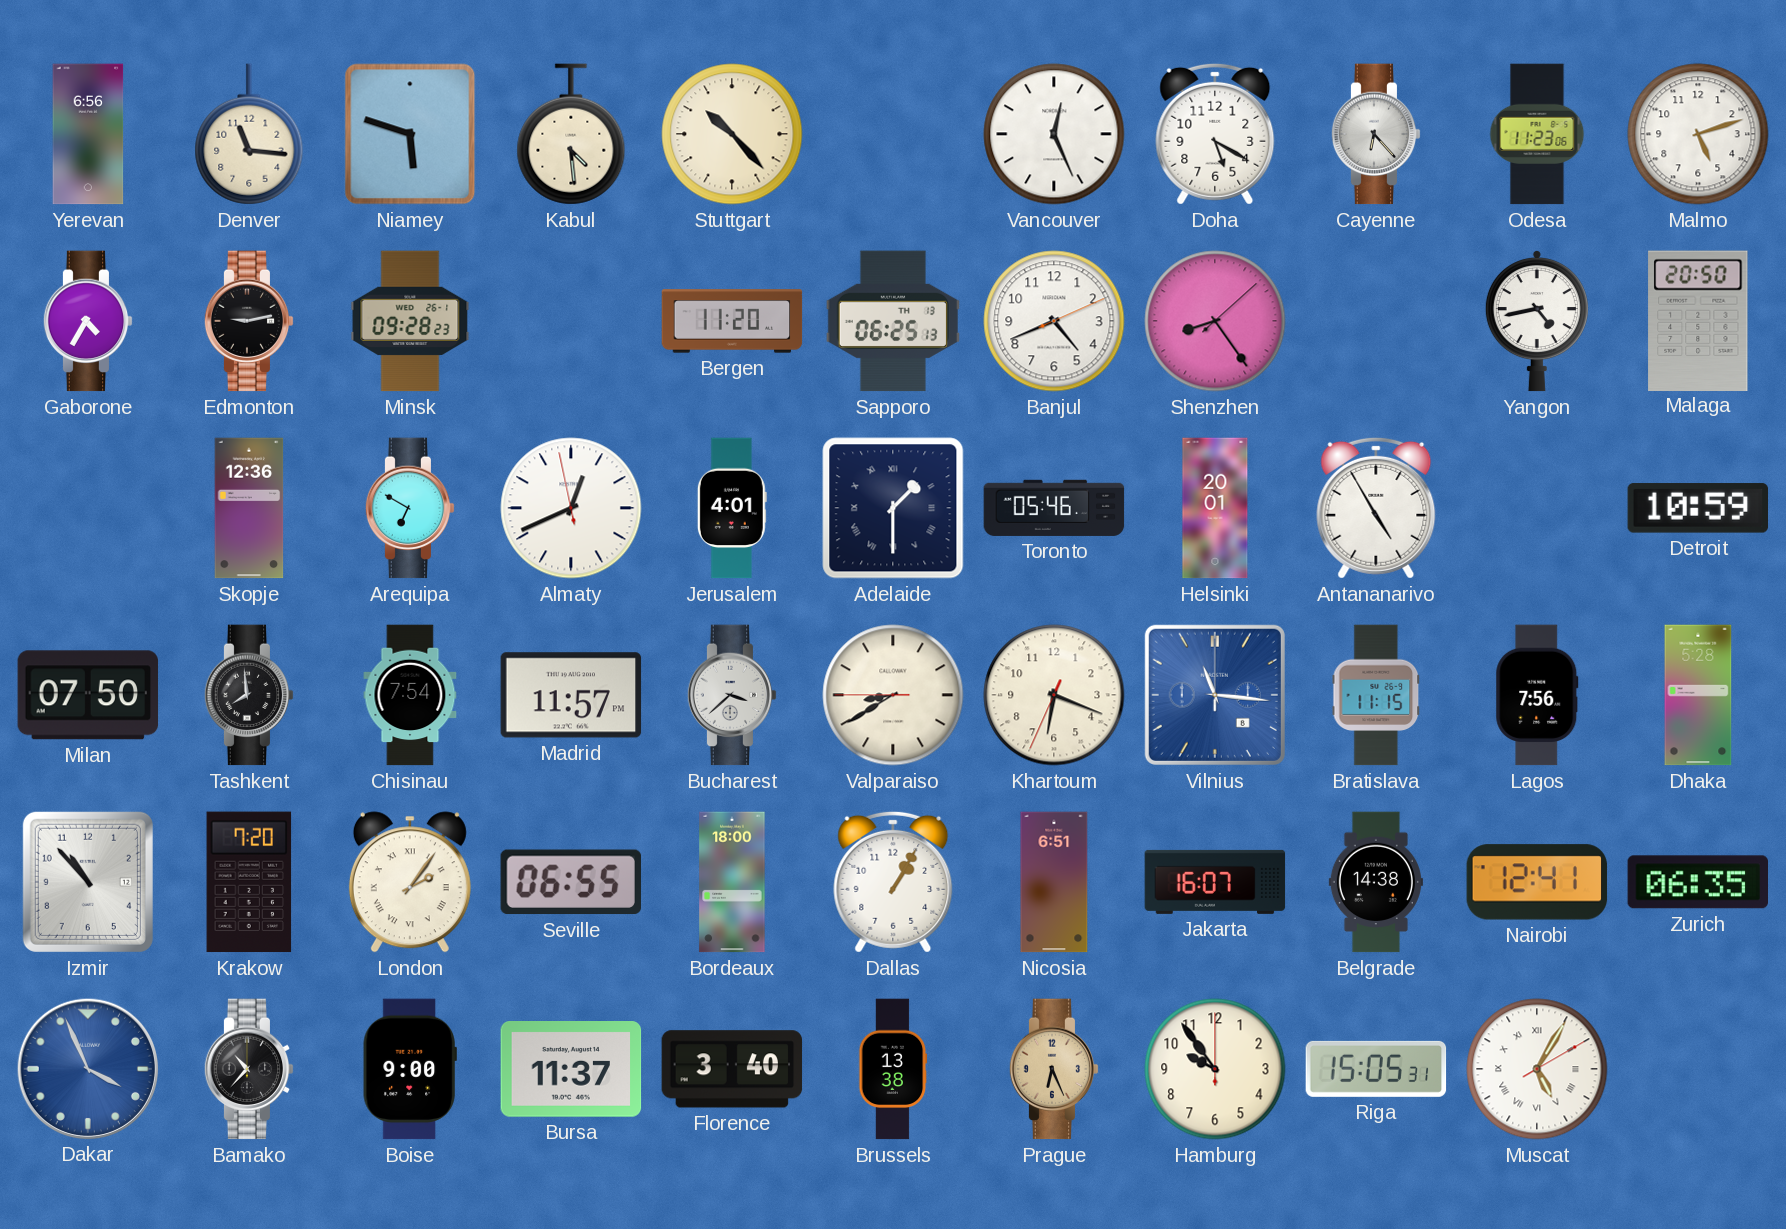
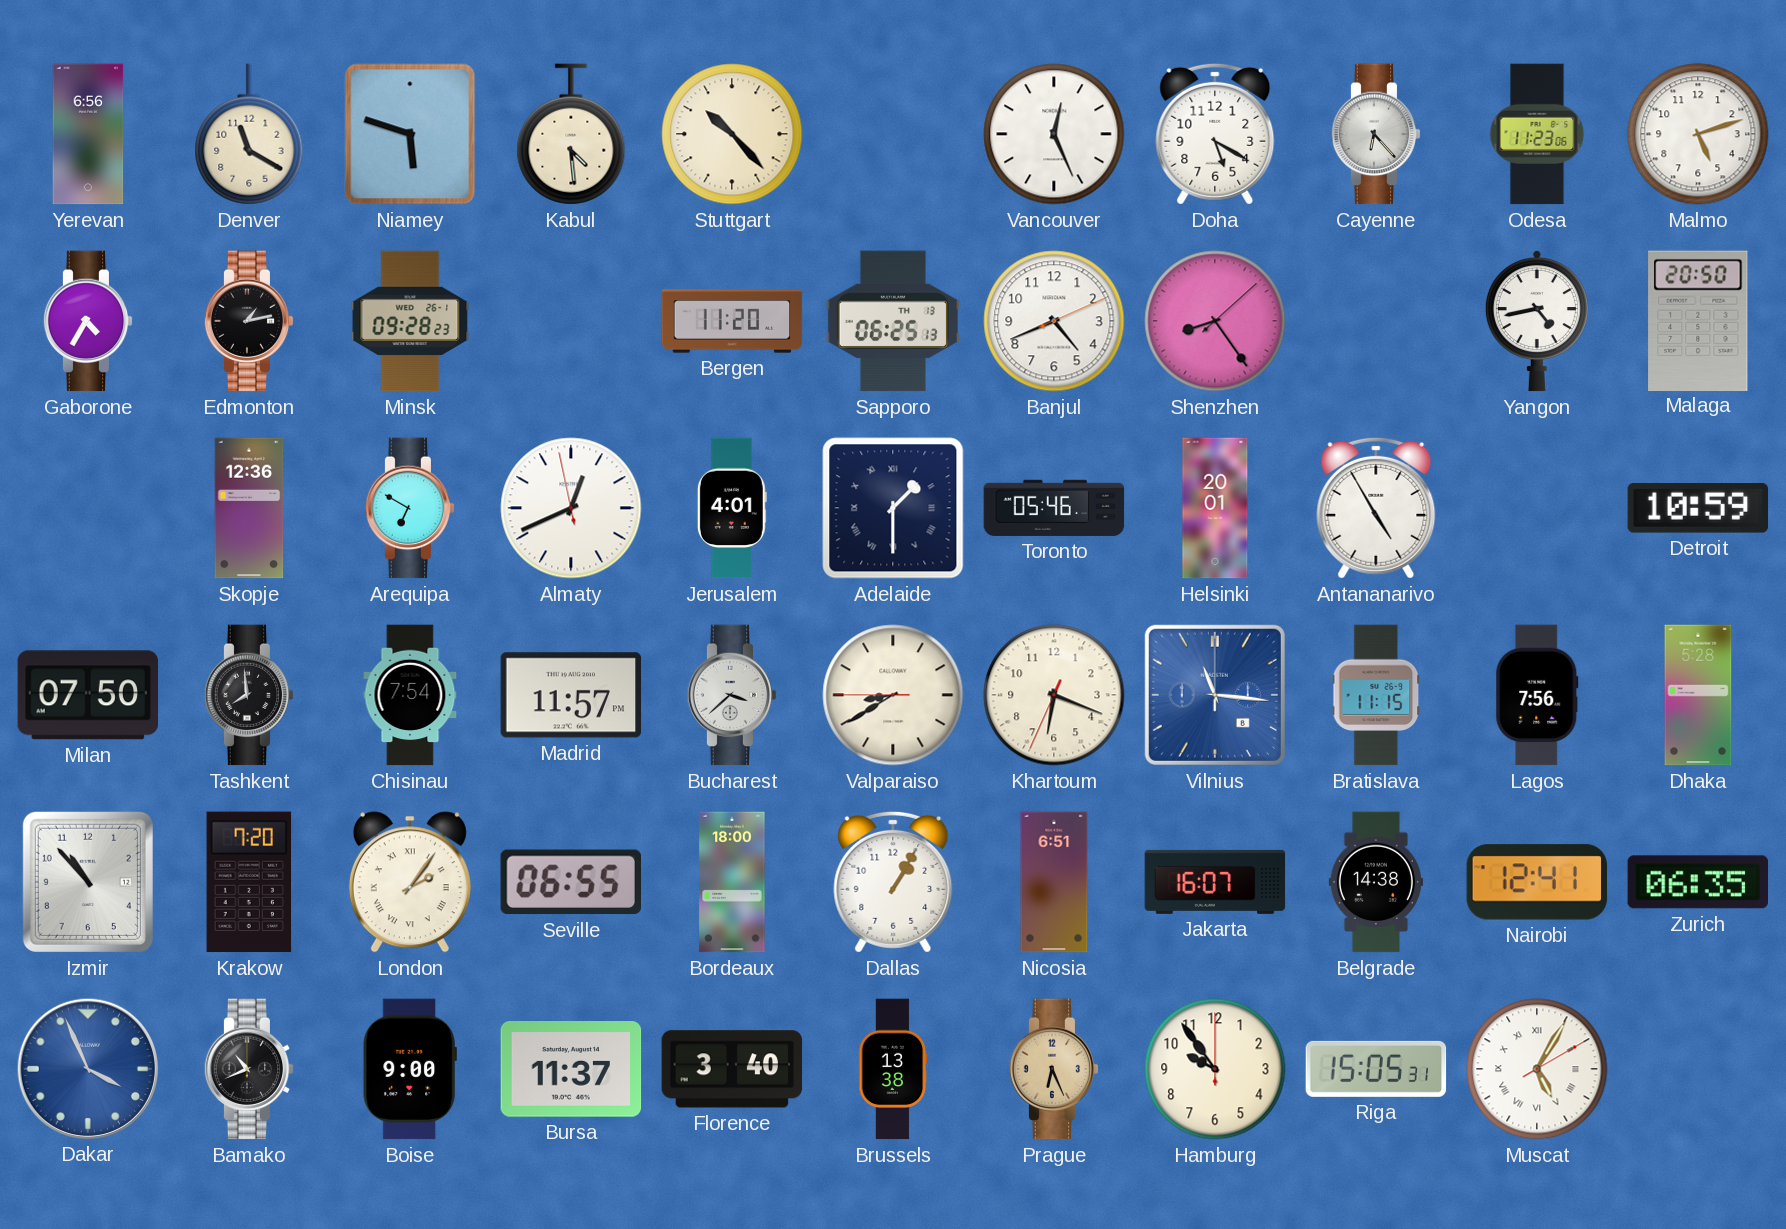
Denver: 11:16 -> 11:20 (249, 134)
Edmonton: 9:13 -> 1:13 (249, 321)
Bamako: 10:37 -> 10:41 (249, 1069)
